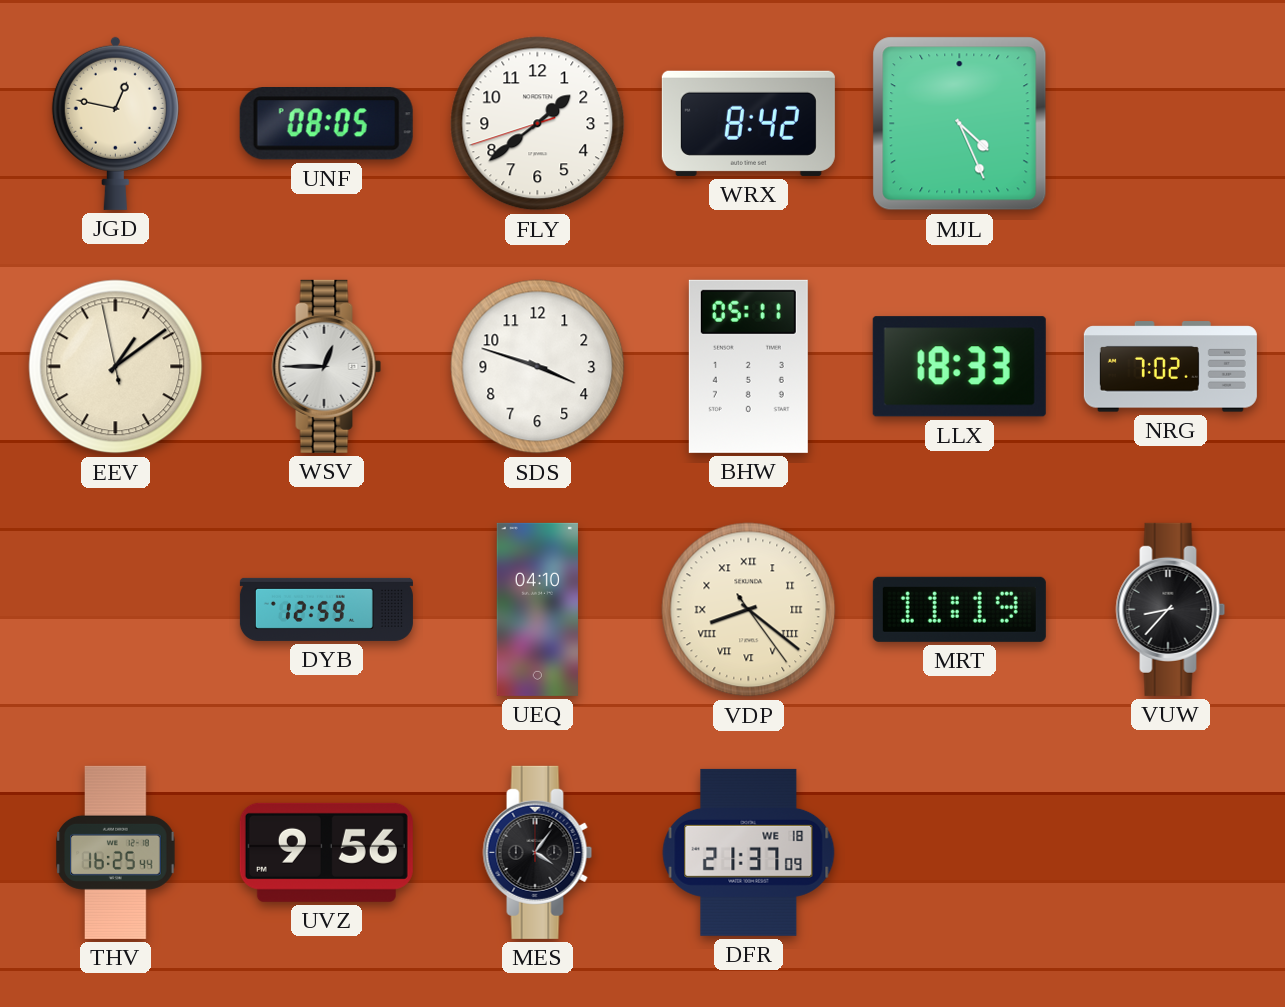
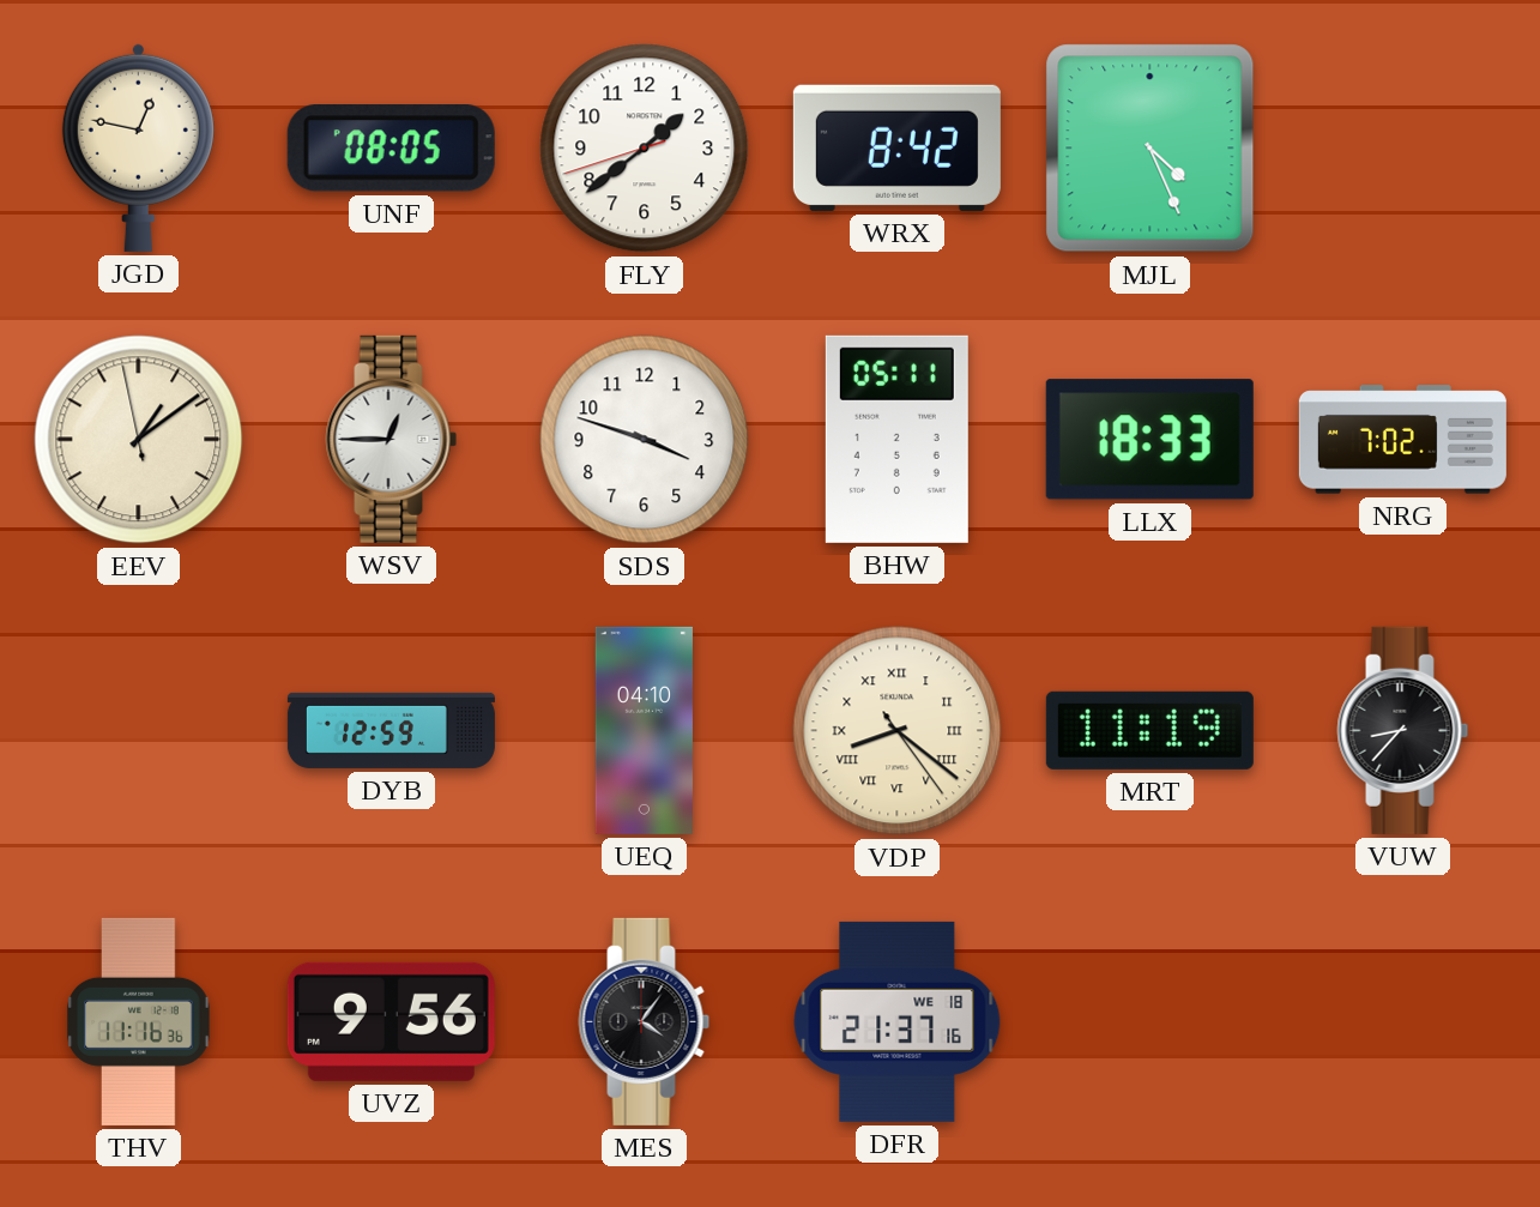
THV: 16:25 -> 11:16 (139, 1021)
DFR: 21:37:09 -> 21:37:16 (898, 1021)
